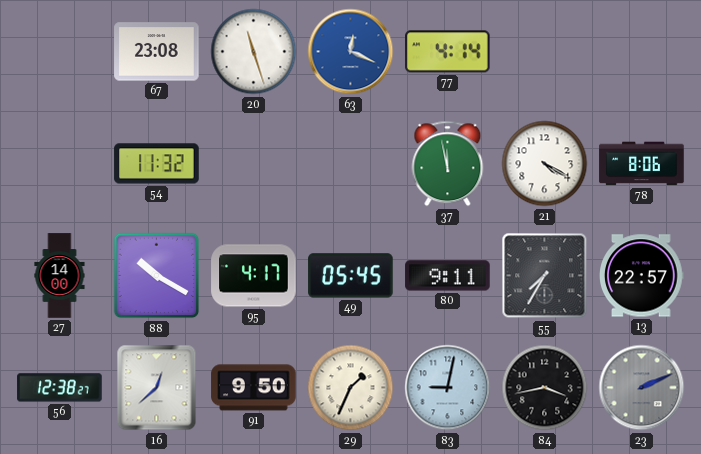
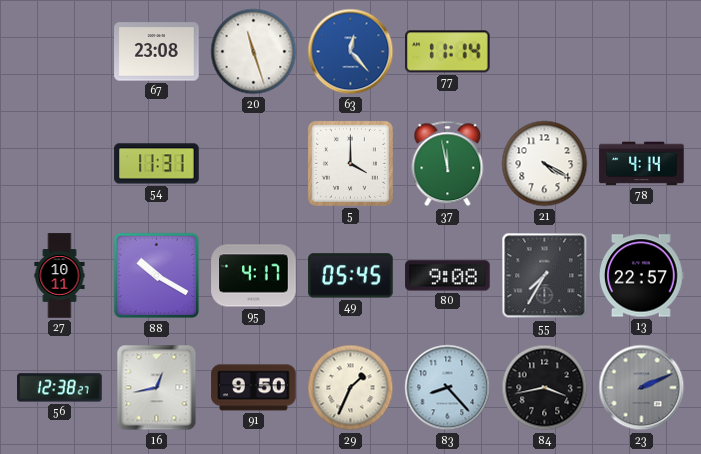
63: 12:19 -> 12:23 (351, 52)
77: 4:14 -> 11:14 (448, 52)
54: 11:32 -> 11:31 (157, 164)
5: none -> 4:00 (350, 163)
78: 8:06 -> 4:14 (642, 164)
27: 14:00 -> 10:11 (60, 276)
80: 9:11 -> 9:08 (448, 276)
16: 12:38 -> 12:43 (157, 388)
83: 9:02 -> 8:23 (448, 388)
